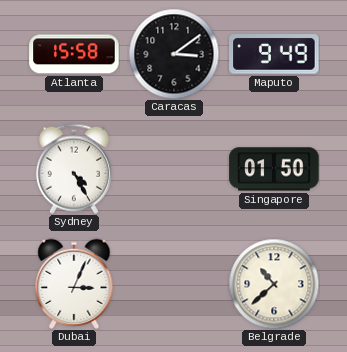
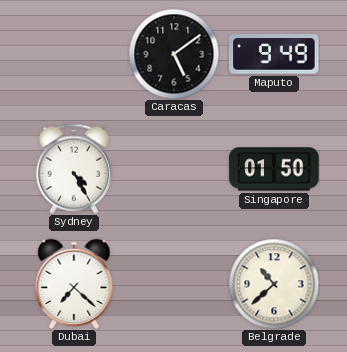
Atlanta: 15:58 -> none (74, 54)
Caracas: 3:09 -> 5:09 (174, 54)
Dubai: 3:04 -> 7:22 (74, 284)
